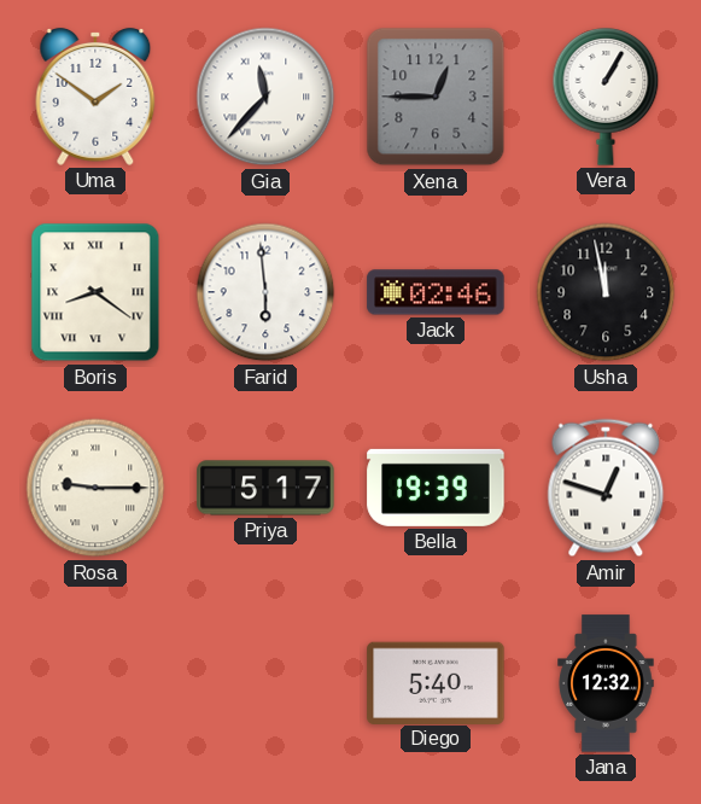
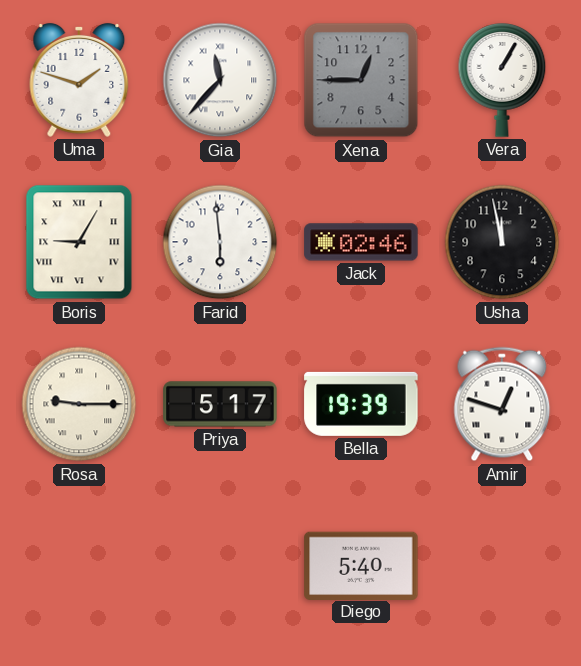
Uma: 1:51 -> 1:48 (79, 80)
Boris: 8:21 -> 9:05 (79, 242)
Jana: 12:32 -> none (606, 683)
